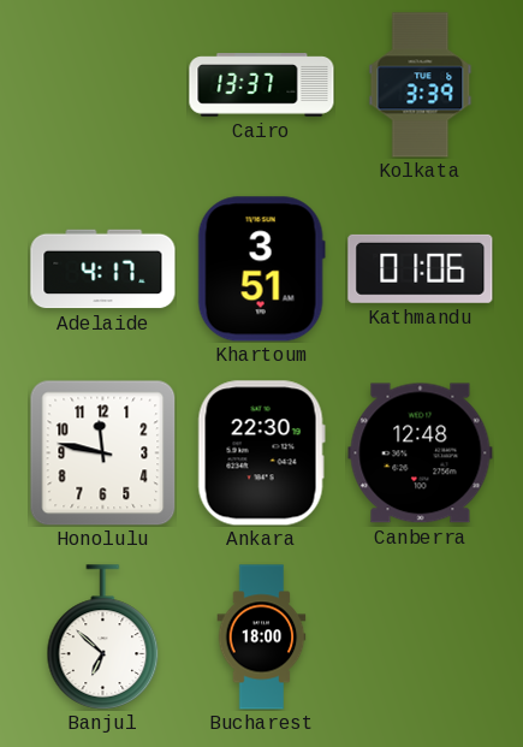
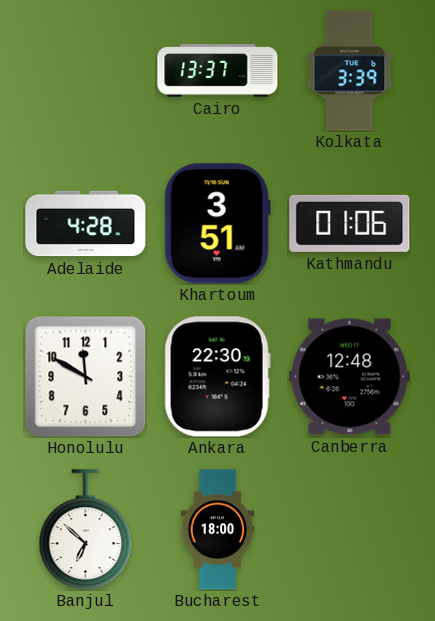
Adelaide: 4:17 -> 4:28 (86, 224)
Honolulu: 11:47 -> 11:50 (85, 376)
